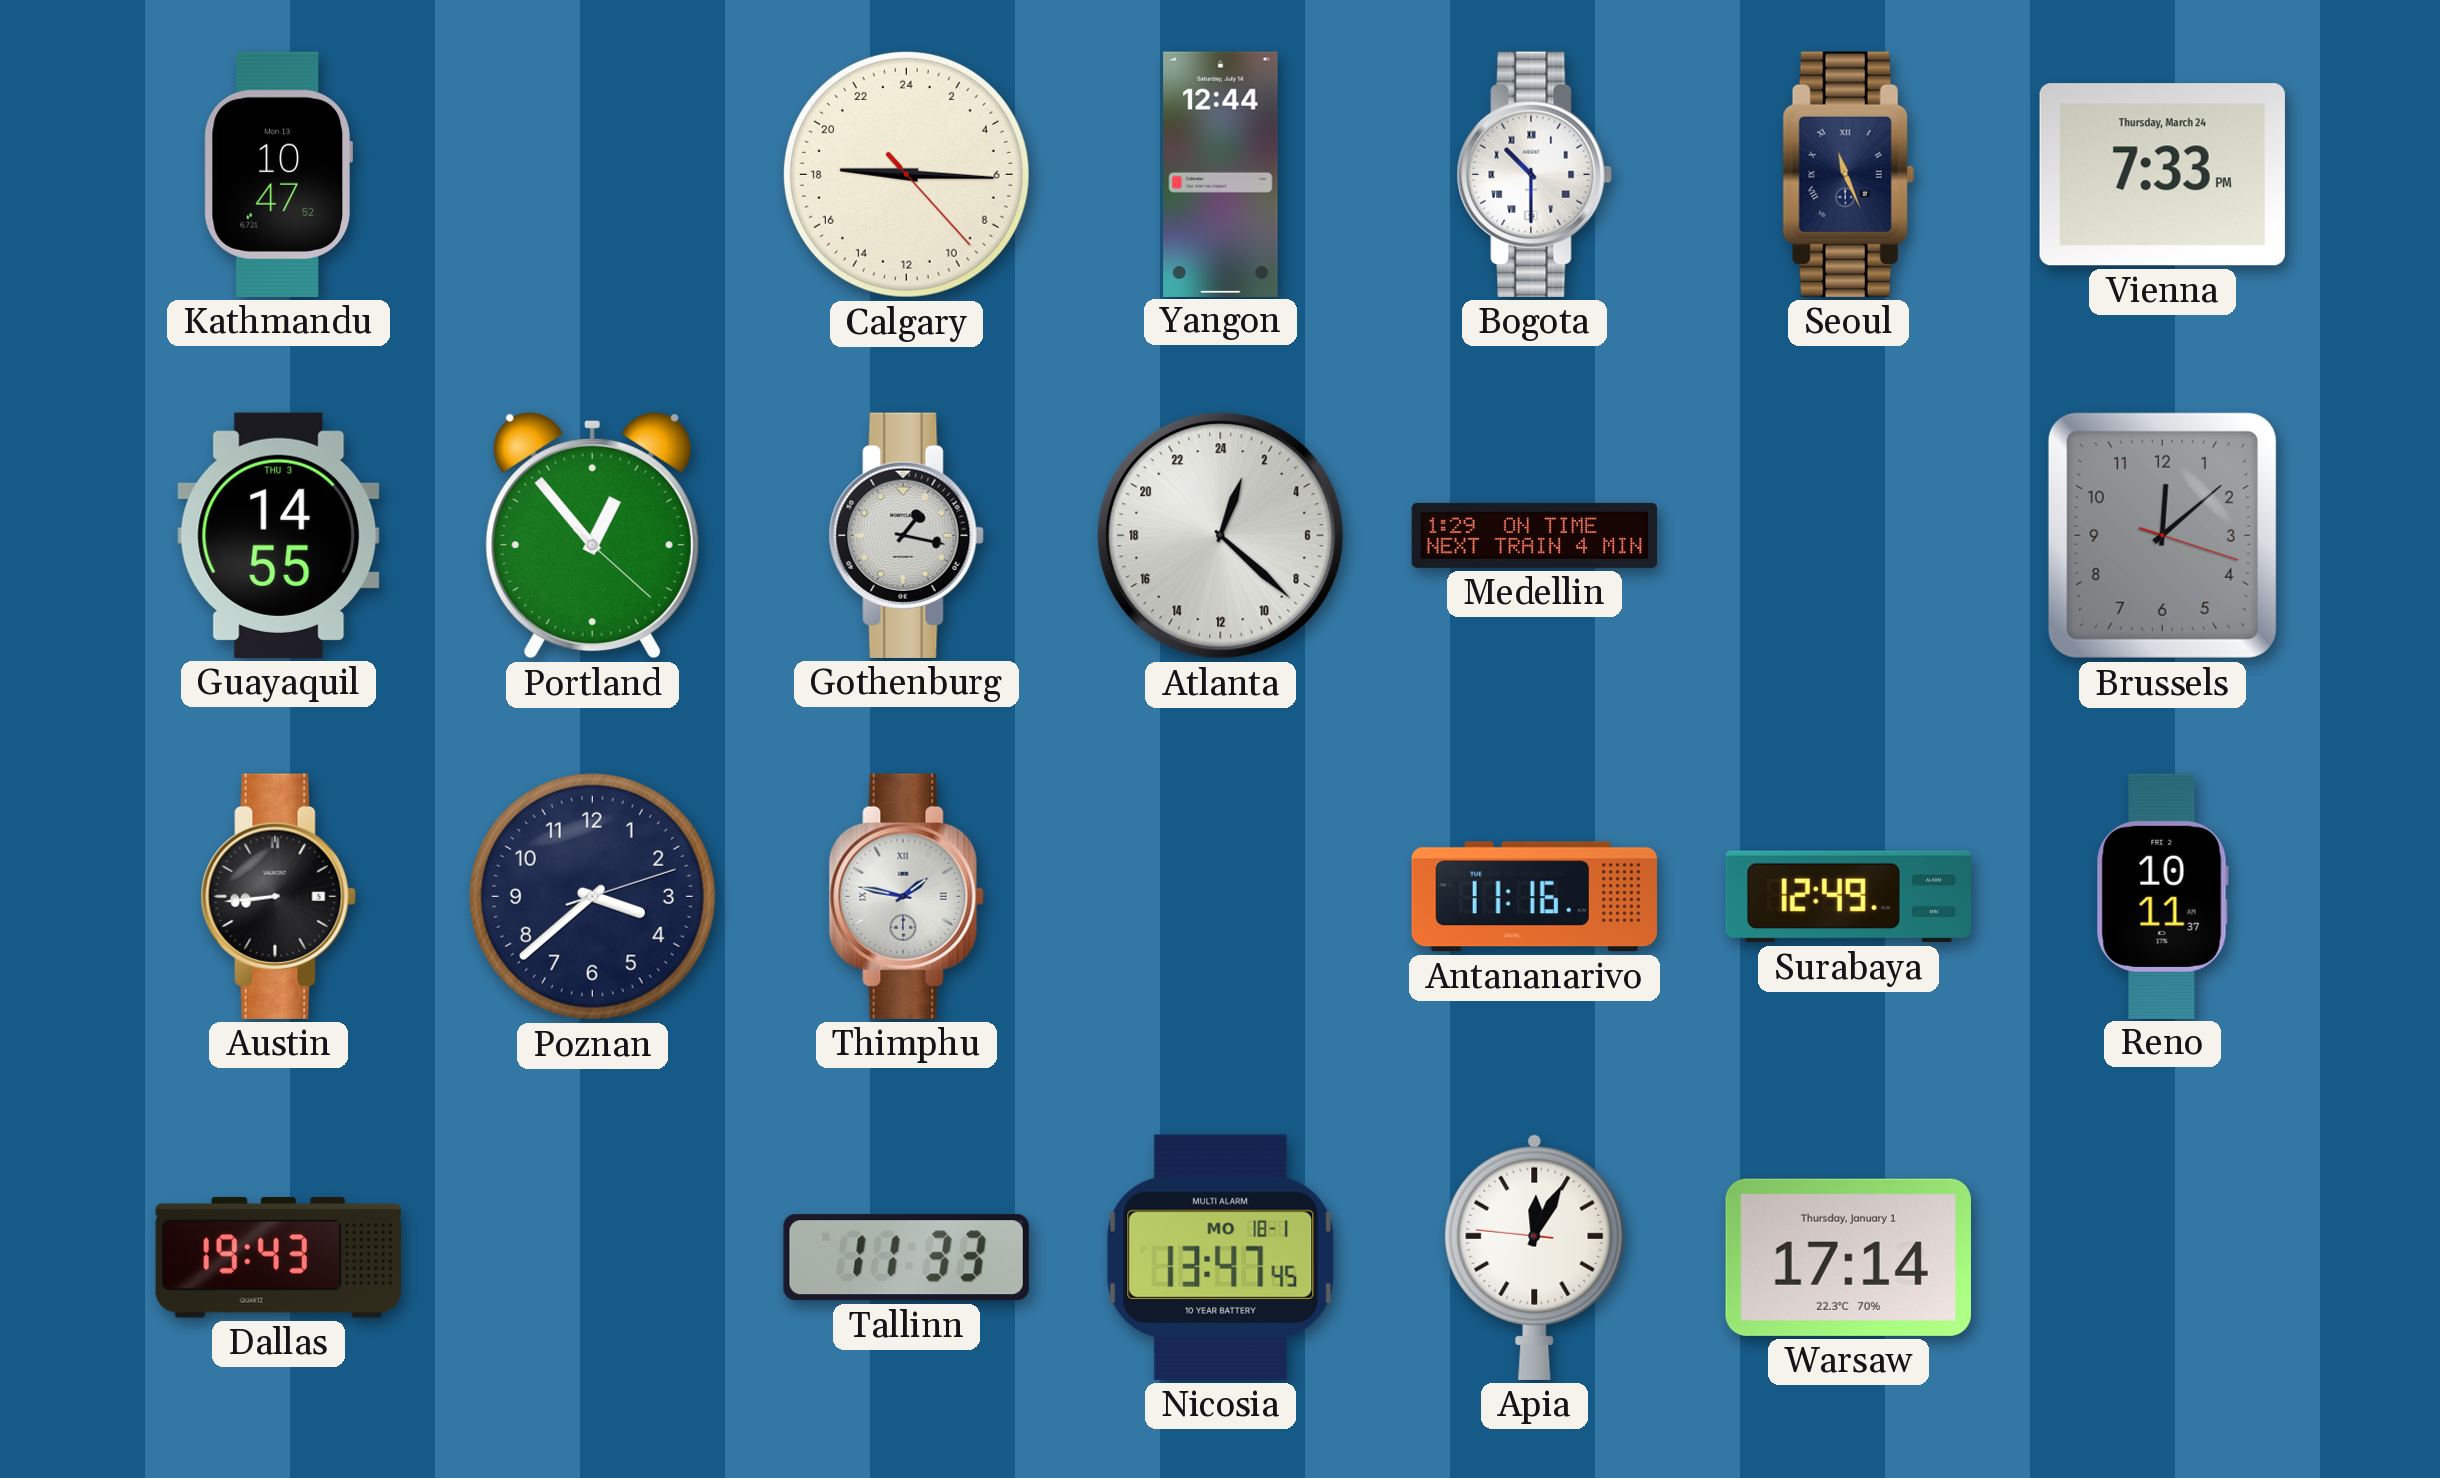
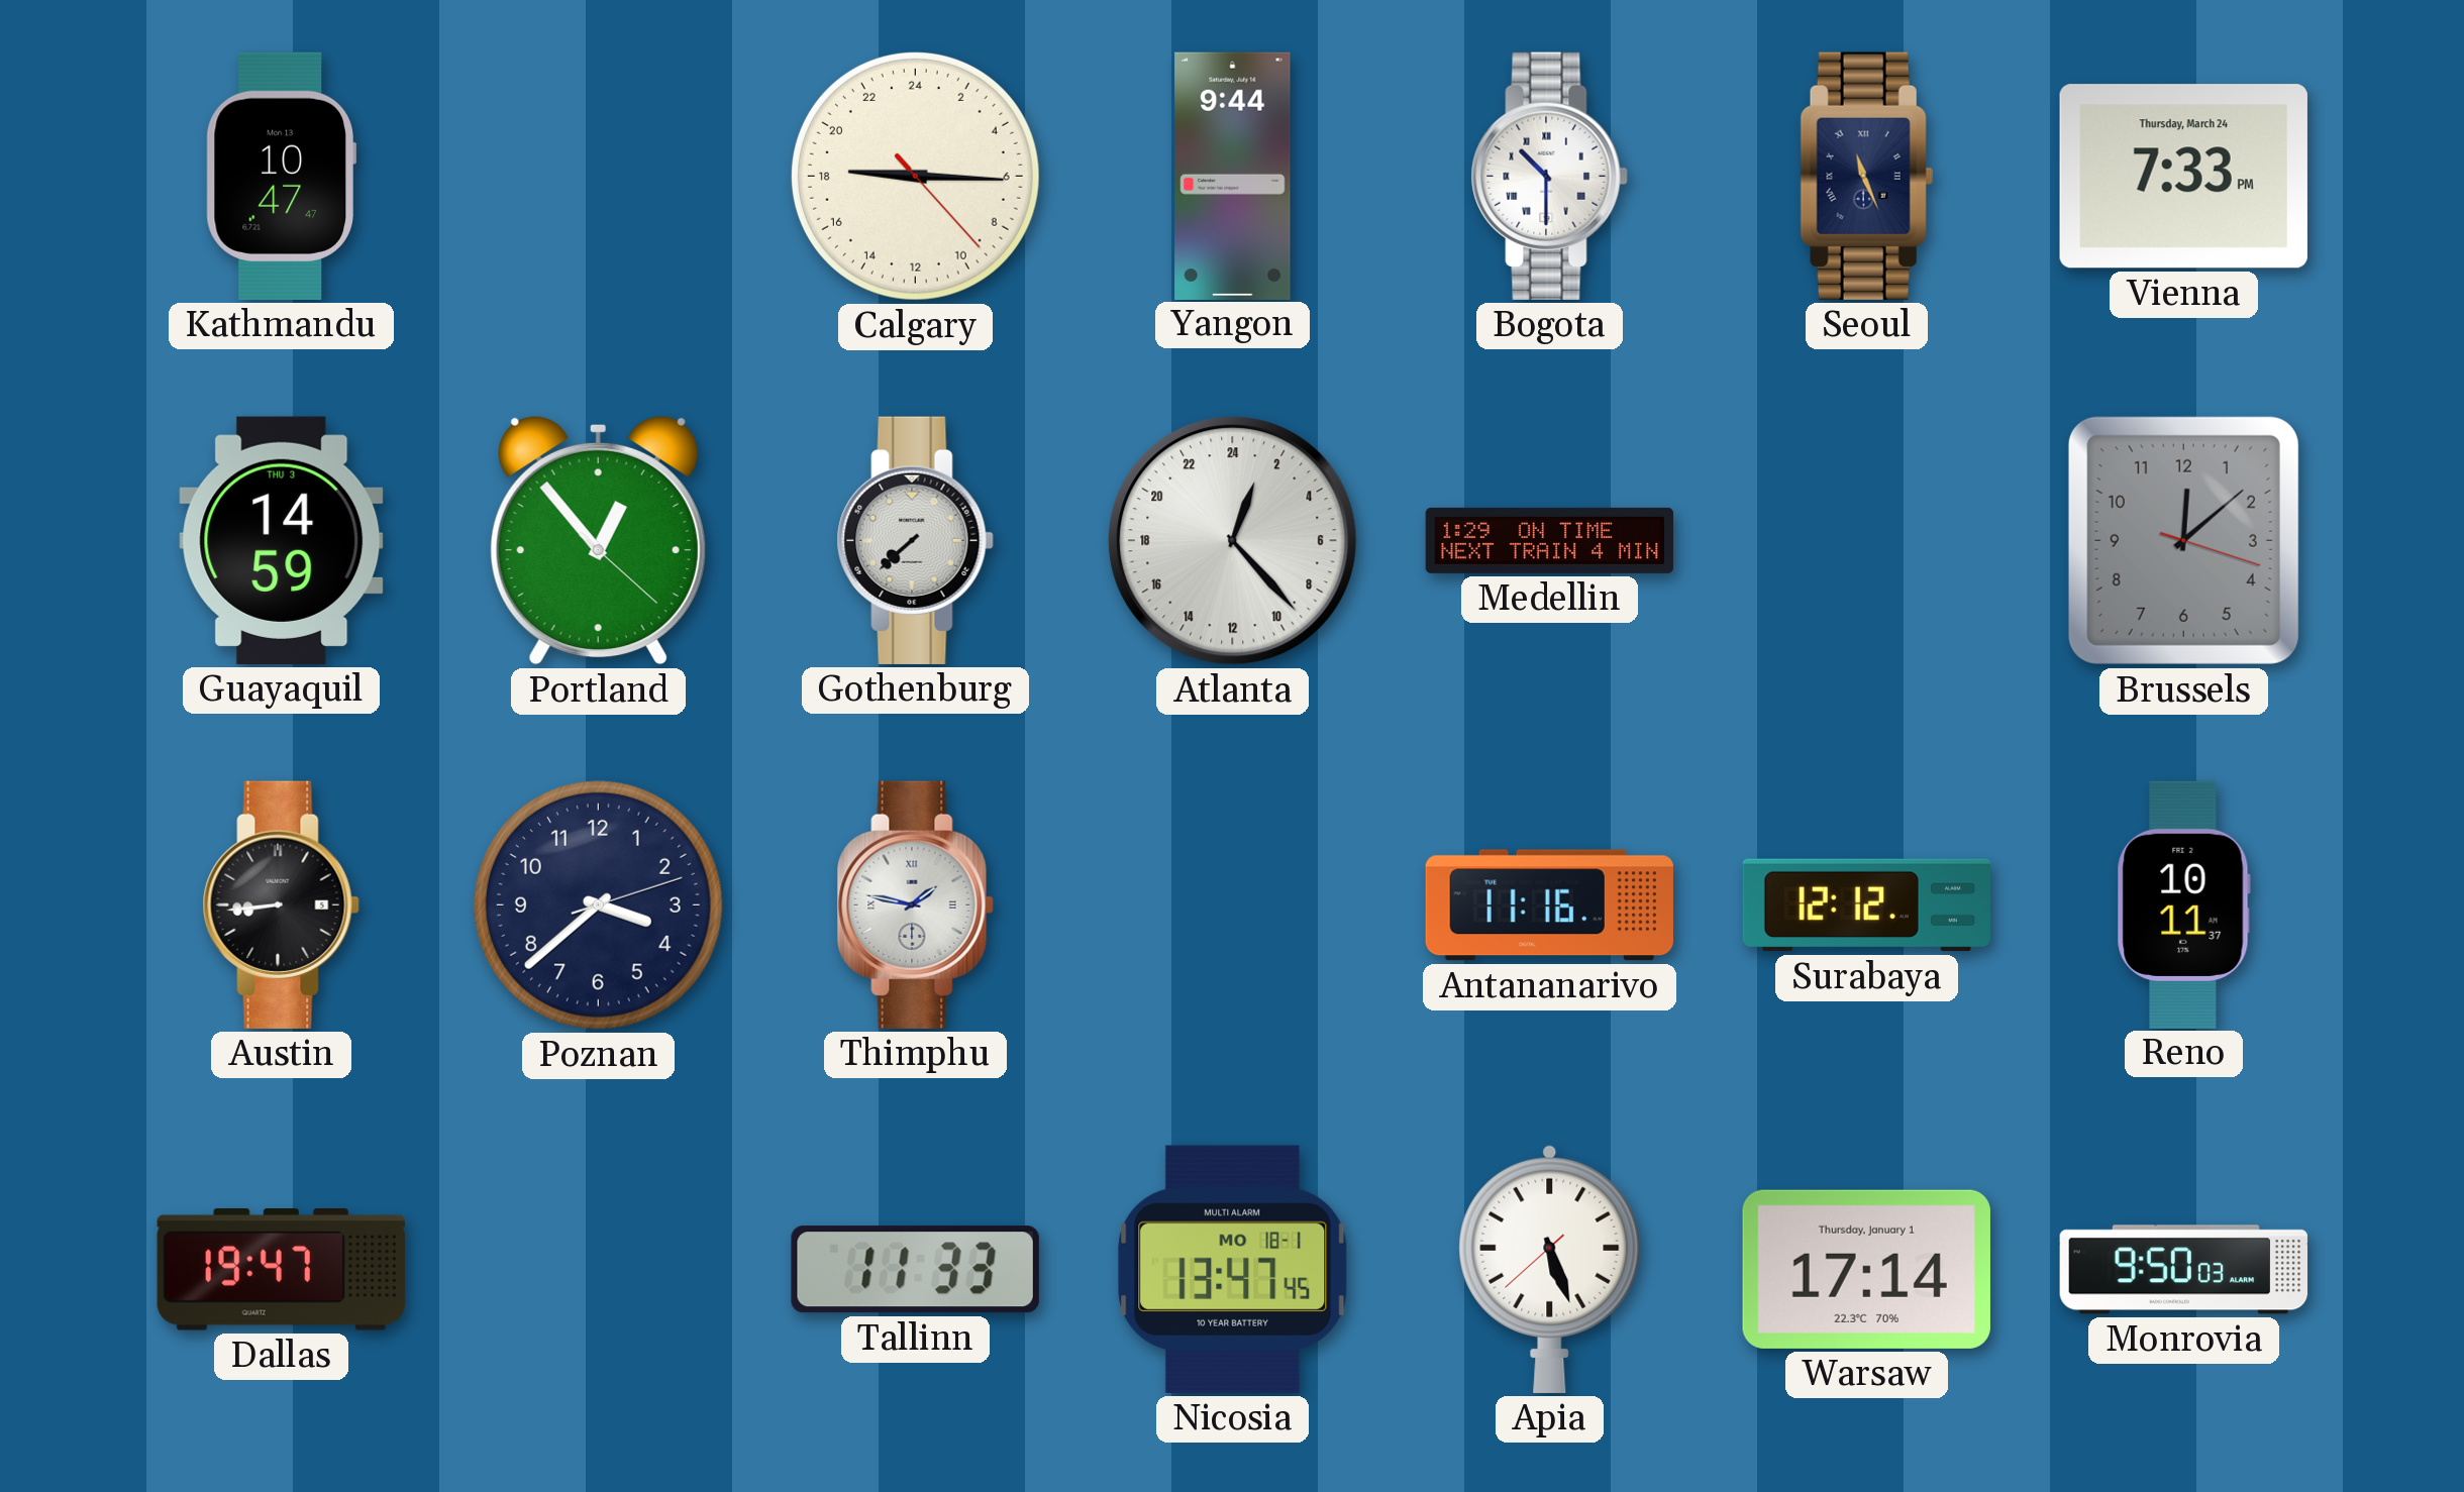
Kathmandu: 10:47:52 -> 10:47:47 (281, 176)
Yangon: 12:44 -> 9:44 (1233, 176)
Guayaquil: 14:55 -> 14:59 (282, 540)
Gothenburg: 1:17 -> 7:38 (915, 540)
Atlanta: 1:22 -> 1:23 (1233, 541)
Surabaya: 12:49 -> 12:12 (1866, 905)
Dallas: 19:43 -> 19:47 (281, 1270)
Apia: 12:04 -> 5:26 (1550, 1269)
Monrovia: none -> 9:50 (2184, 1270)
